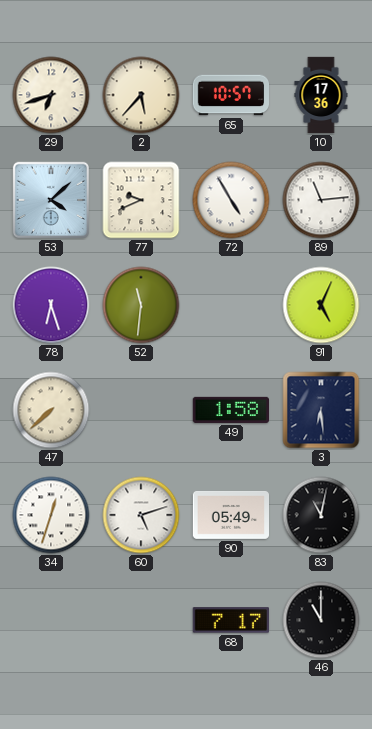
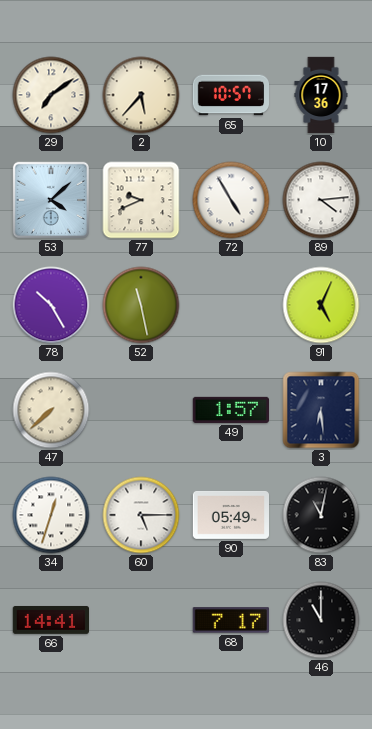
29: 6:42 -> 7:09 (51, 95)
89: 11:14 -> 4:14 (321, 200)
78: 6:27 -> 10:25 (51, 305)
52: 11:31 -> 11:28 (141, 305)
49: 1:58 -> 1:57 (230, 410)
60: 5:12 -> 5:15 (141, 515)
66: none -> 14:41 (50, 620)
